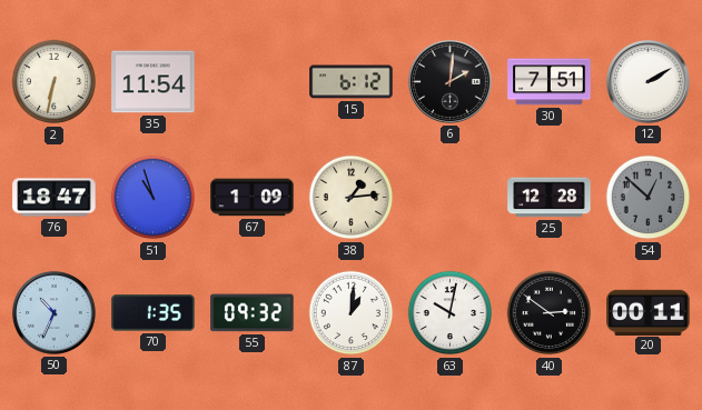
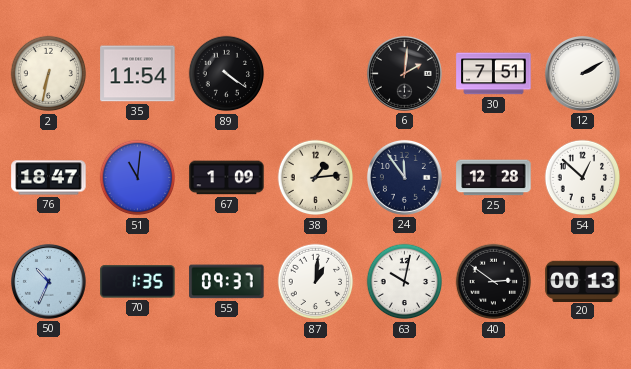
89: none -> 4:21 (227, 74)
15: 6:12 -> none (352, 82)
51: 10:57 -> 11:01 (138, 178)
24: none -> 11:54 (404, 177)
54 dial: grey -> white (583, 178)
55: 09:32 -> 09:37 (227, 282)
20: 00:11 -> 00:13 (583, 281)
